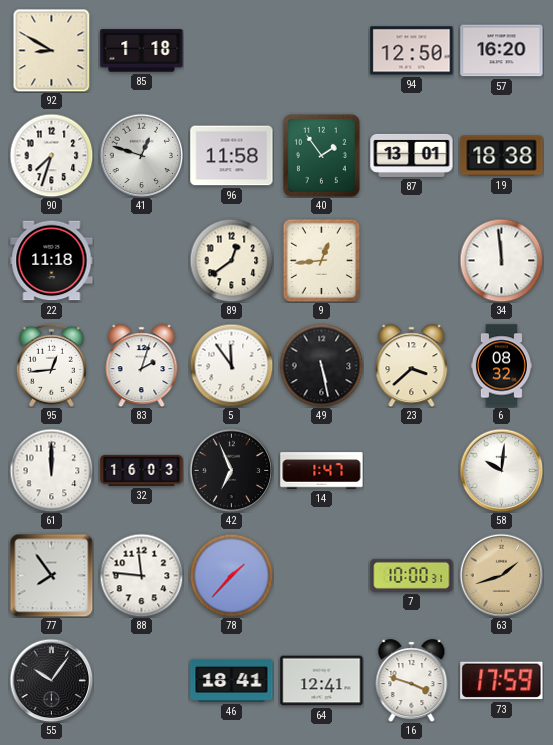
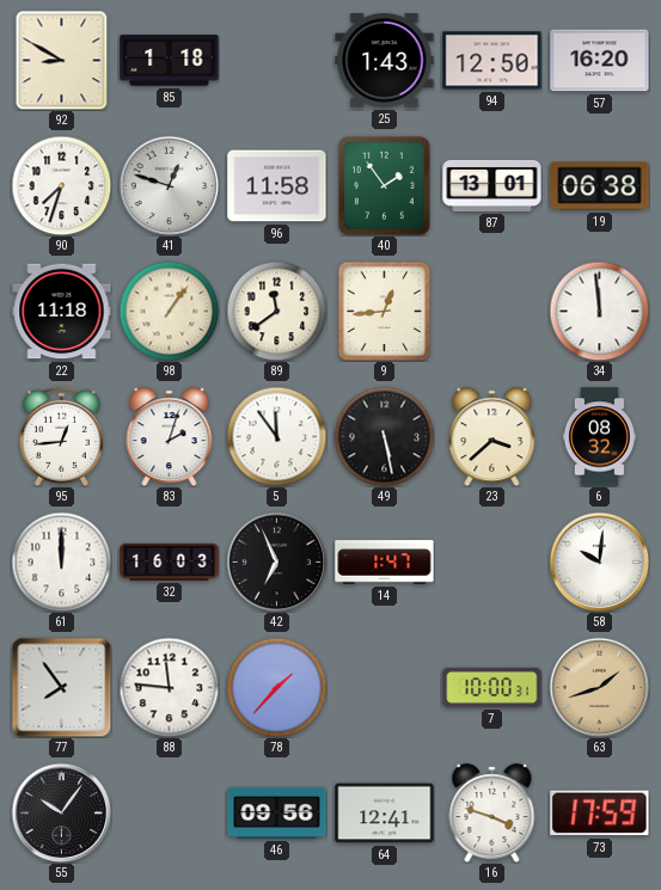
25: none -> 1:43 (385, 61)
19: 18:38 -> 06:38 (600, 186)
98: none -> 1:06 (169, 311)
89: 12:39 -> 11:39 (276, 311)
46: 18:41 -> 09:56 (277, 812)
